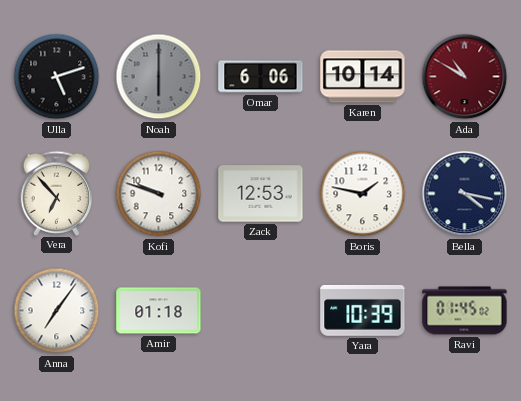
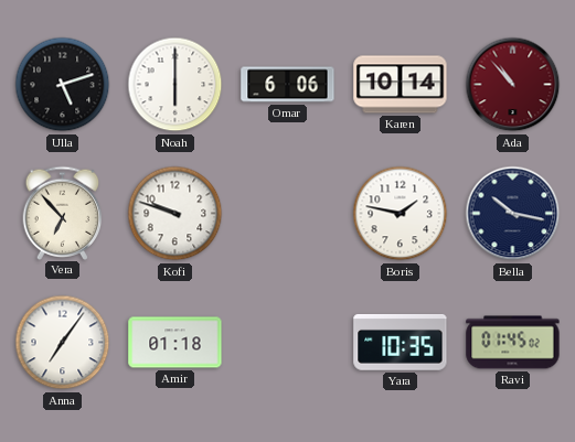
Noah dial: grey -> white (175, 85)
Ada: 10:50 -> 10:53 (513, 85)
Zack: 12:53 -> none (261, 194)
Bella: 4:17 -> 10:17 (513, 214)
Yara: 10:39 -> 10:35 (401, 342)
